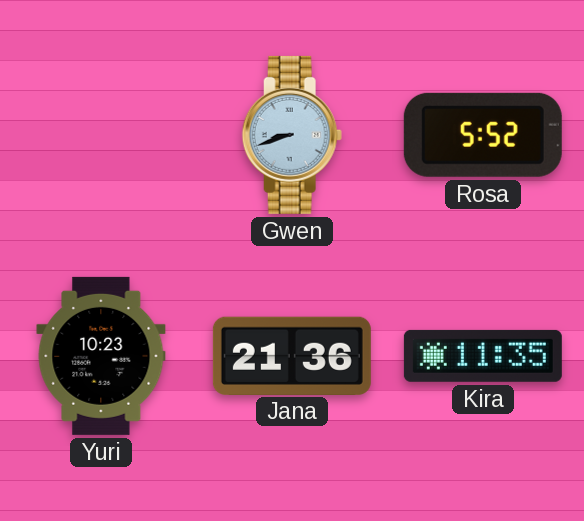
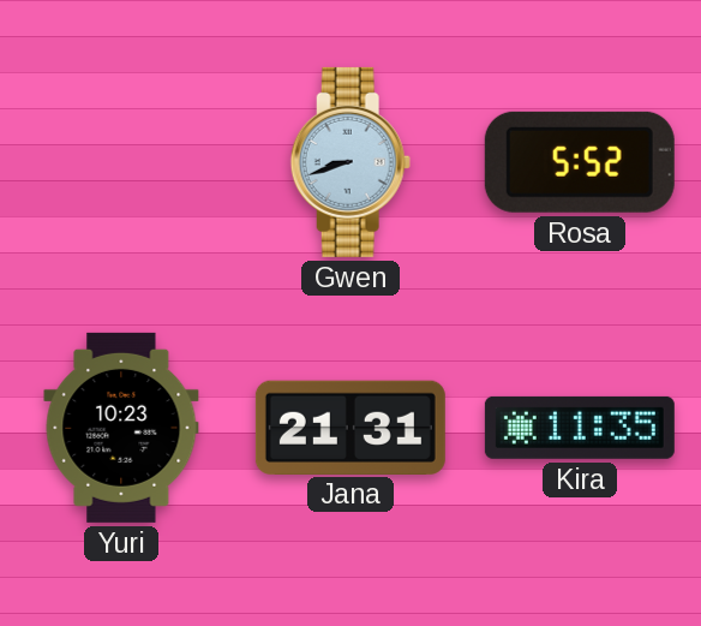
Jana: 21:36 -> 21:31 (350, 427)
